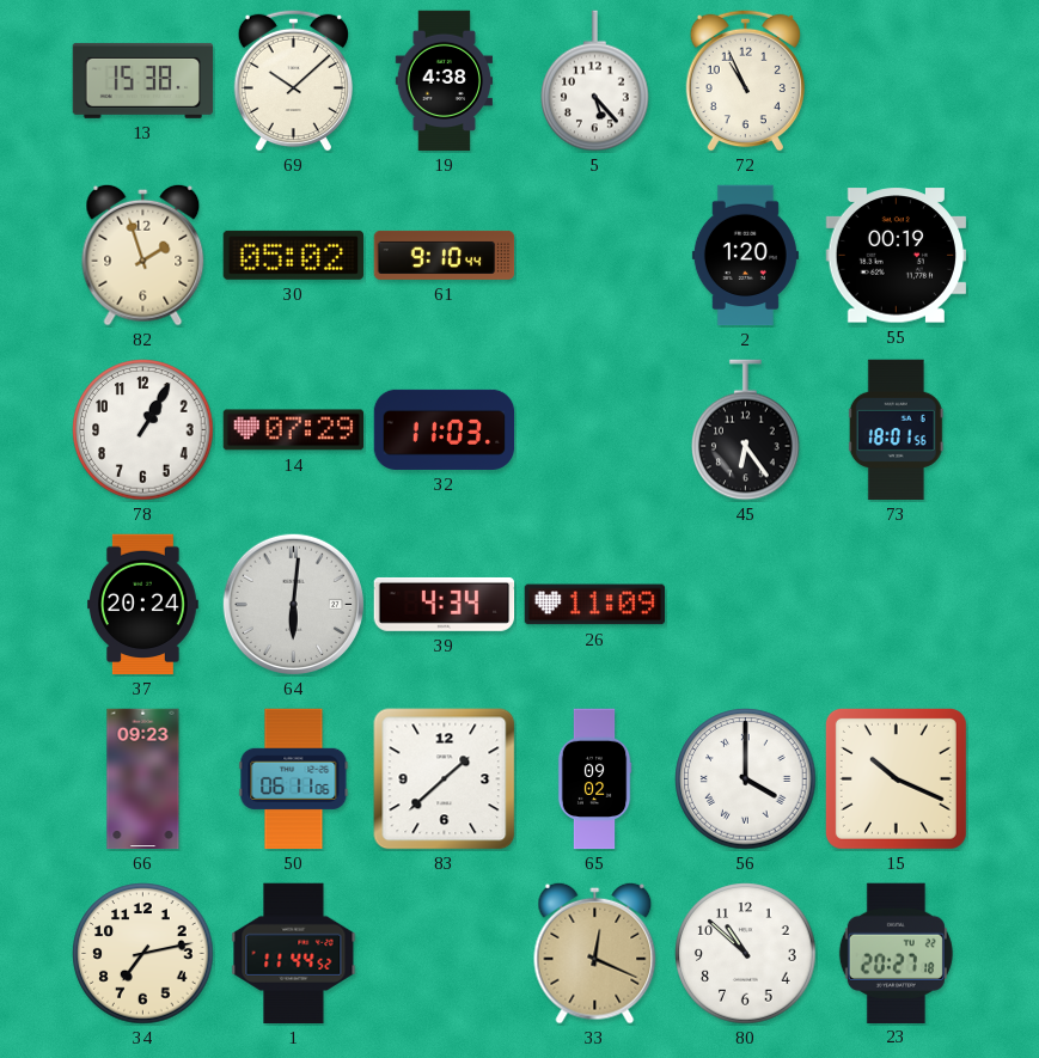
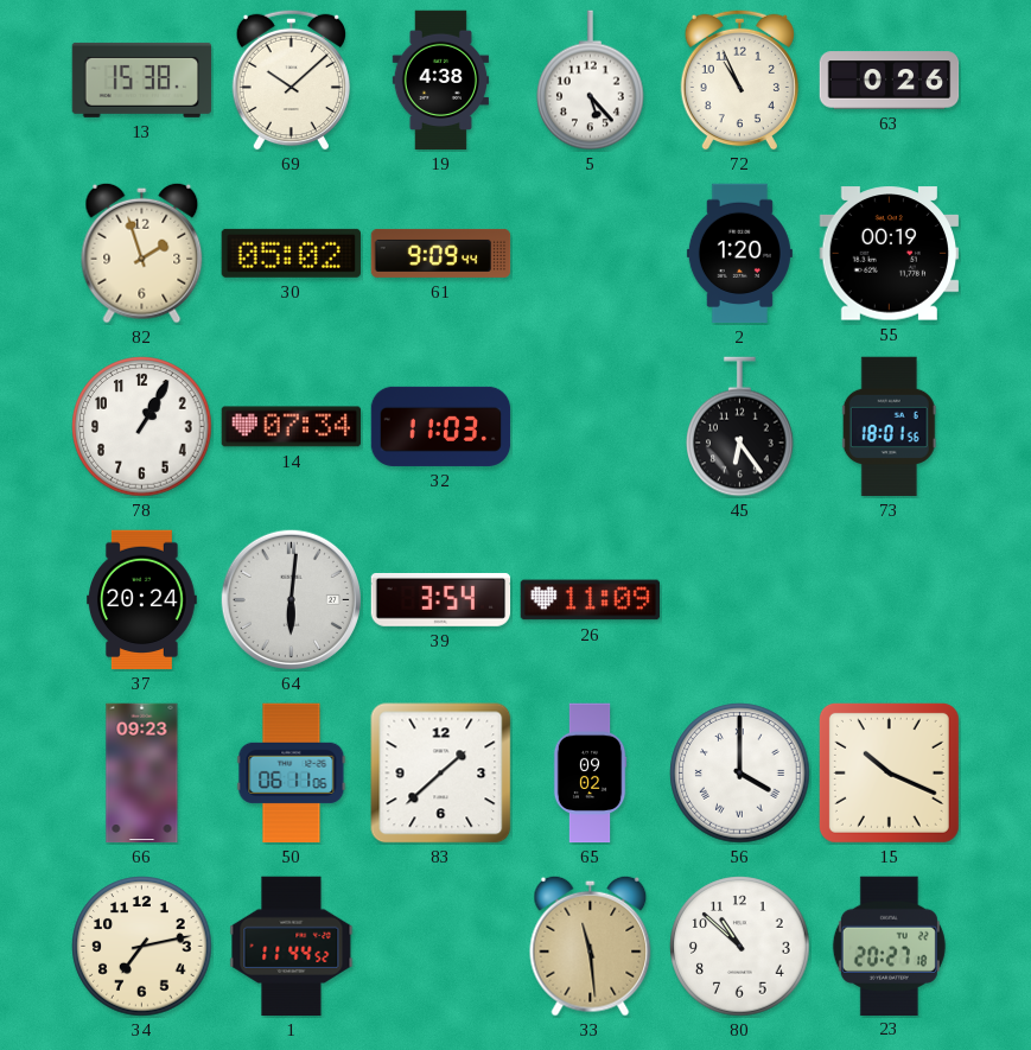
63: none -> 0:26 (890, 81)
61: 9:10 -> 9:09 (441, 253)
14: 07:29 -> 07:34 (292, 427)
39: 4:34 -> 3:54 (441, 599)
33: 12:19 -> 11:29 (591, 946)
